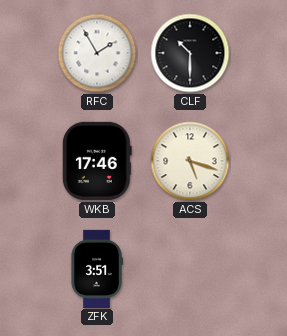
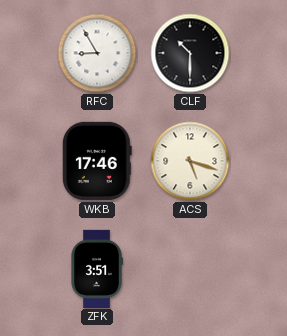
RFC: 1:55 -> 8:55 (97, 53)
